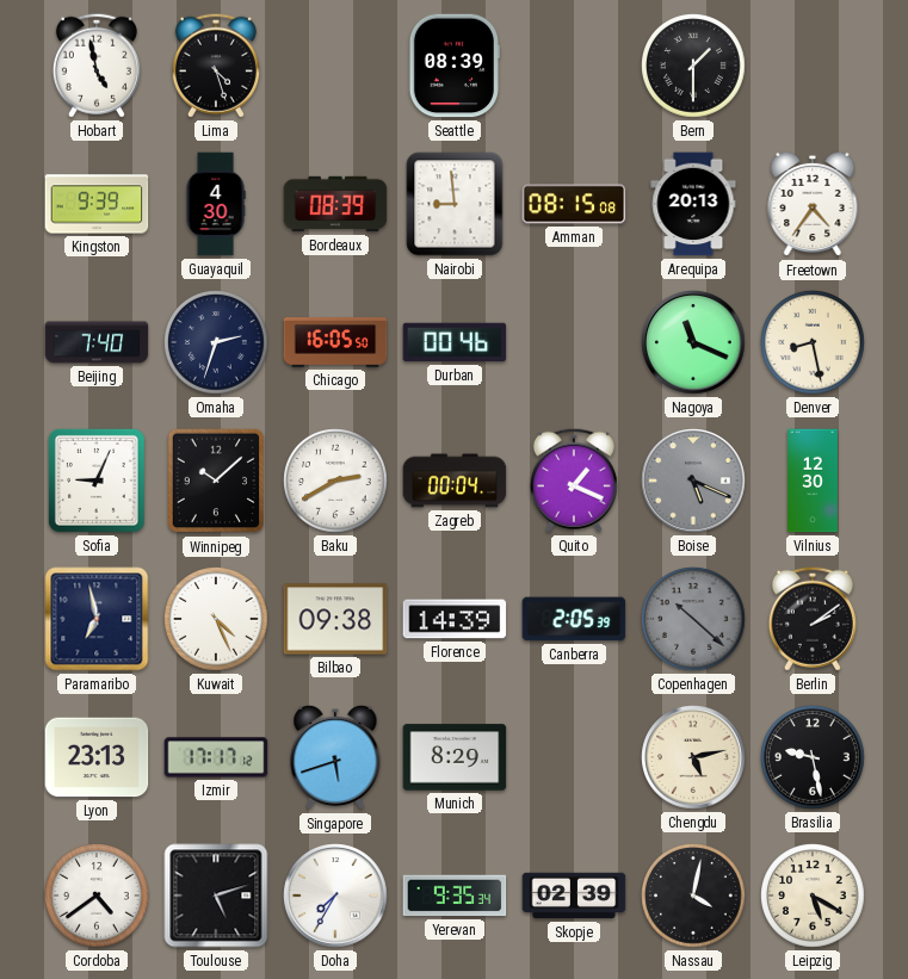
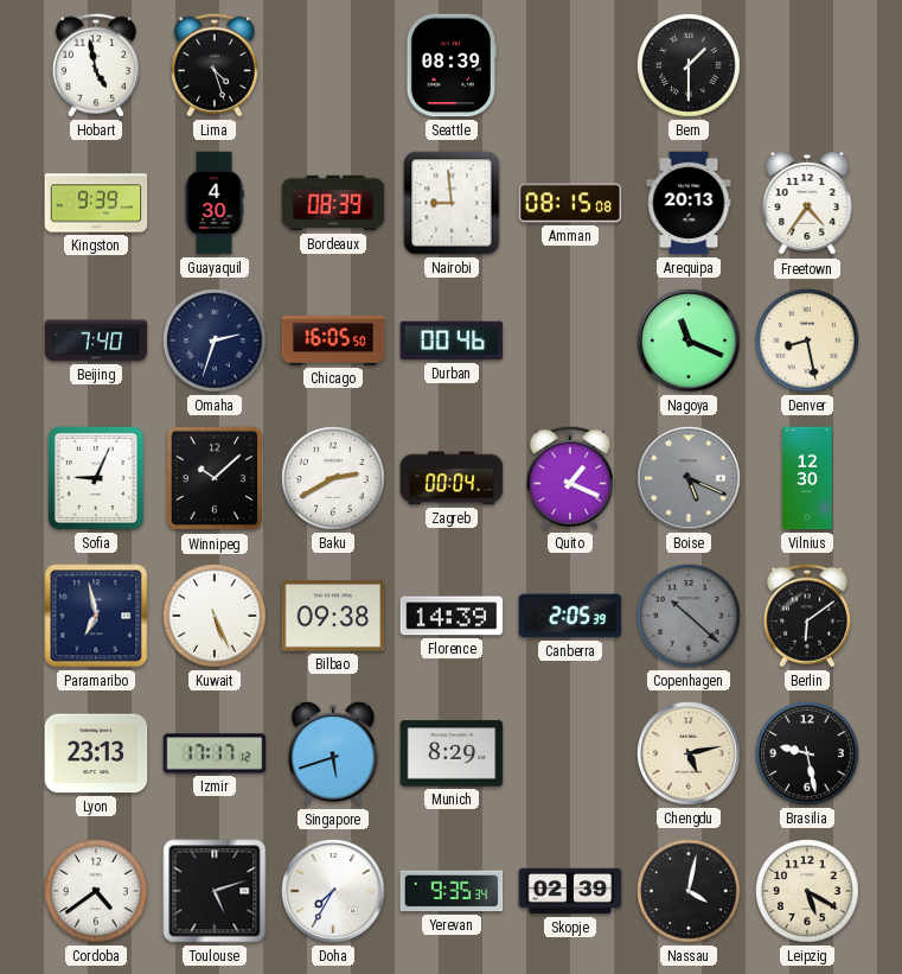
Kuwait: 4:26 -> 5:26 (216, 617)
Berlin: 2:09 -> 6:09 (807, 616)
